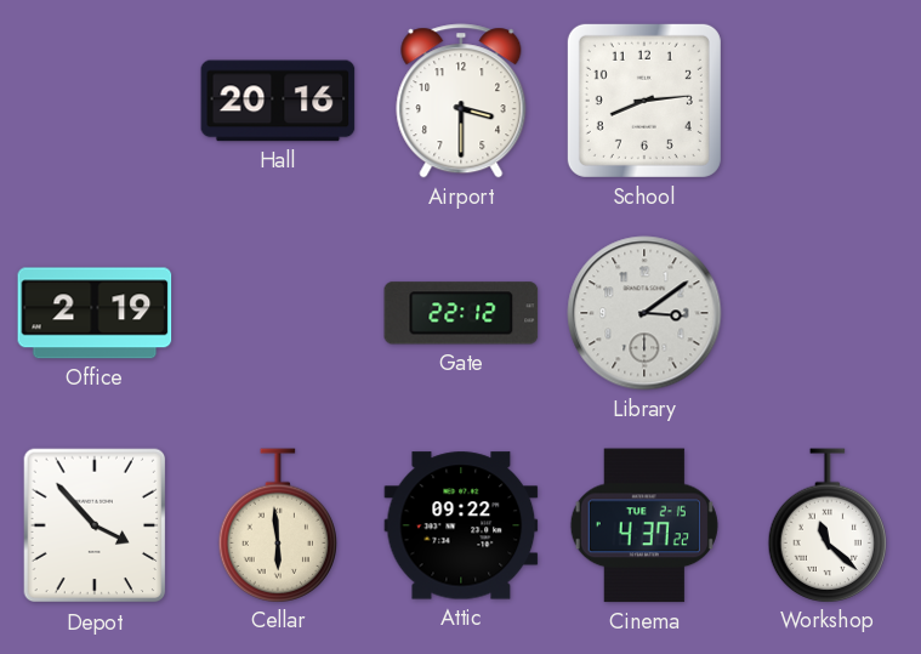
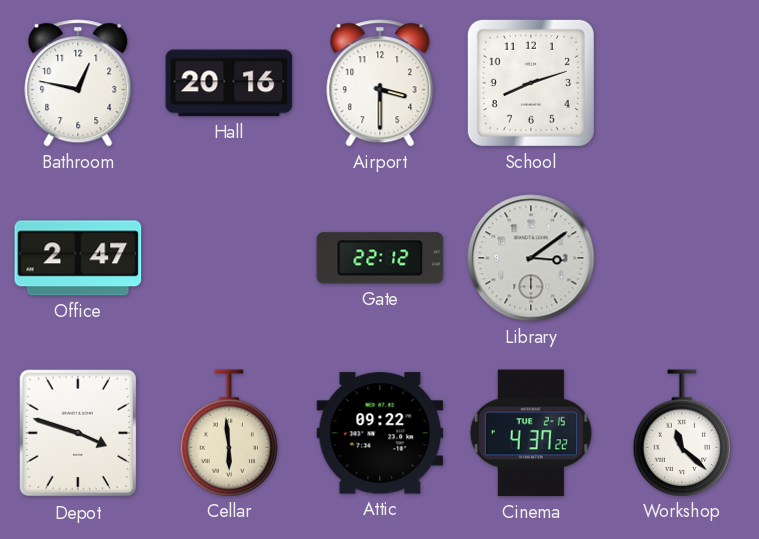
Bathroom: none -> 12:47 (78, 83)
School: 8:14 -> 8:12 (531, 83)
Office: 2:19 -> 2:47 (78, 258)
Depot: 3:53 -> 3:48 (78, 433)
